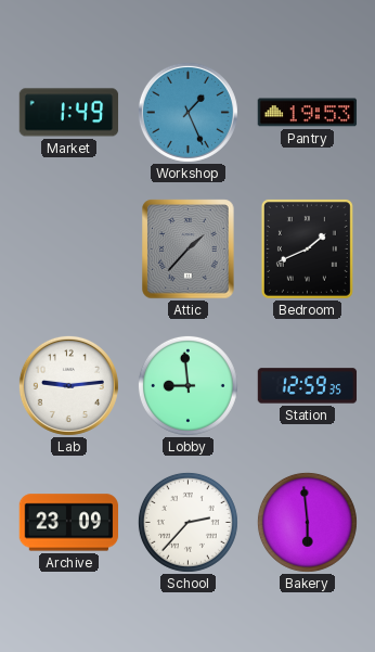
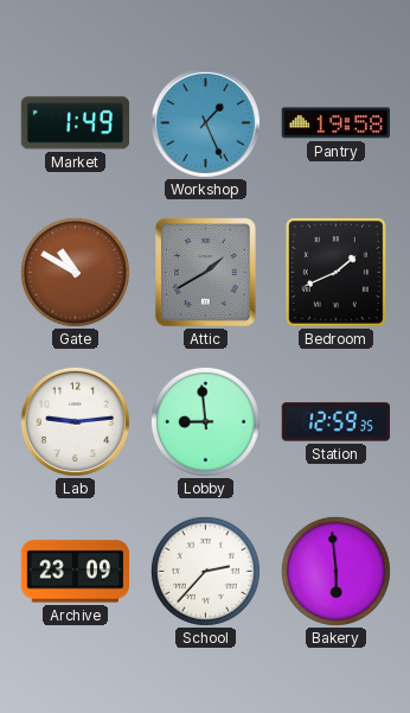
Pantry: 19:53 -> 19:58 (337, 123)
Gate: none -> 10:50 (75, 272)
Attic: 1:37 -> 1:40 (206, 273)
